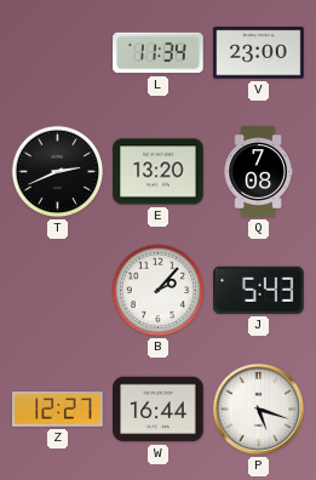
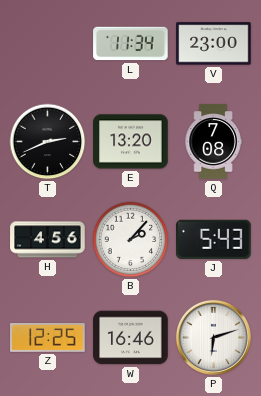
H: none -> 4:56 (48, 240)
Z: 12:27 -> 12:25 (48, 338)
W: 16:44 -> 16:46 (131, 338)
P: 5:18 -> 6:12 (213, 337)
